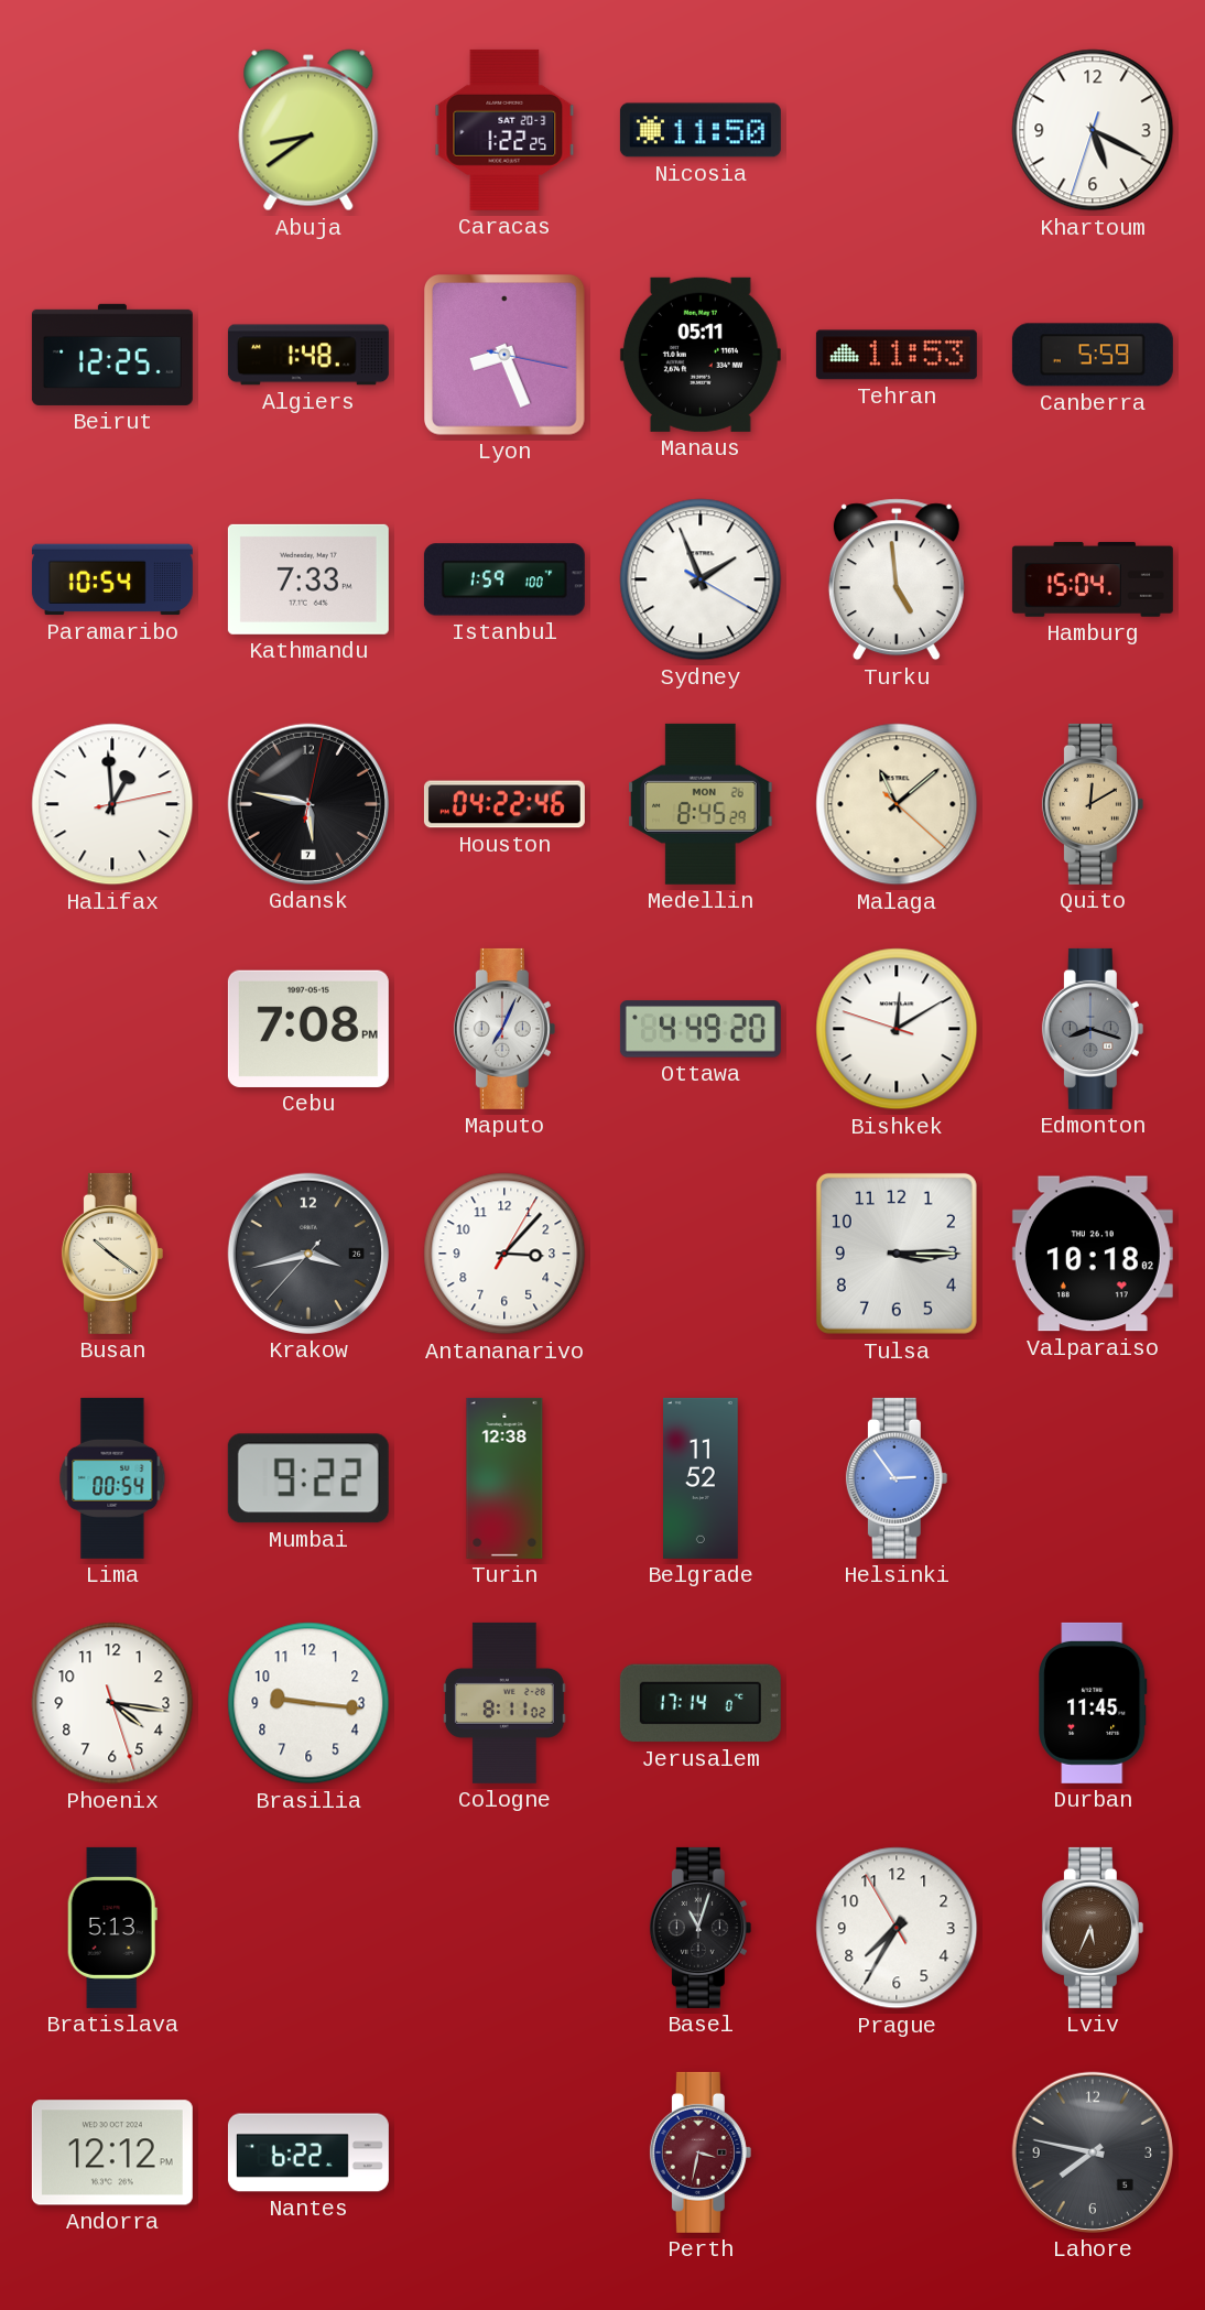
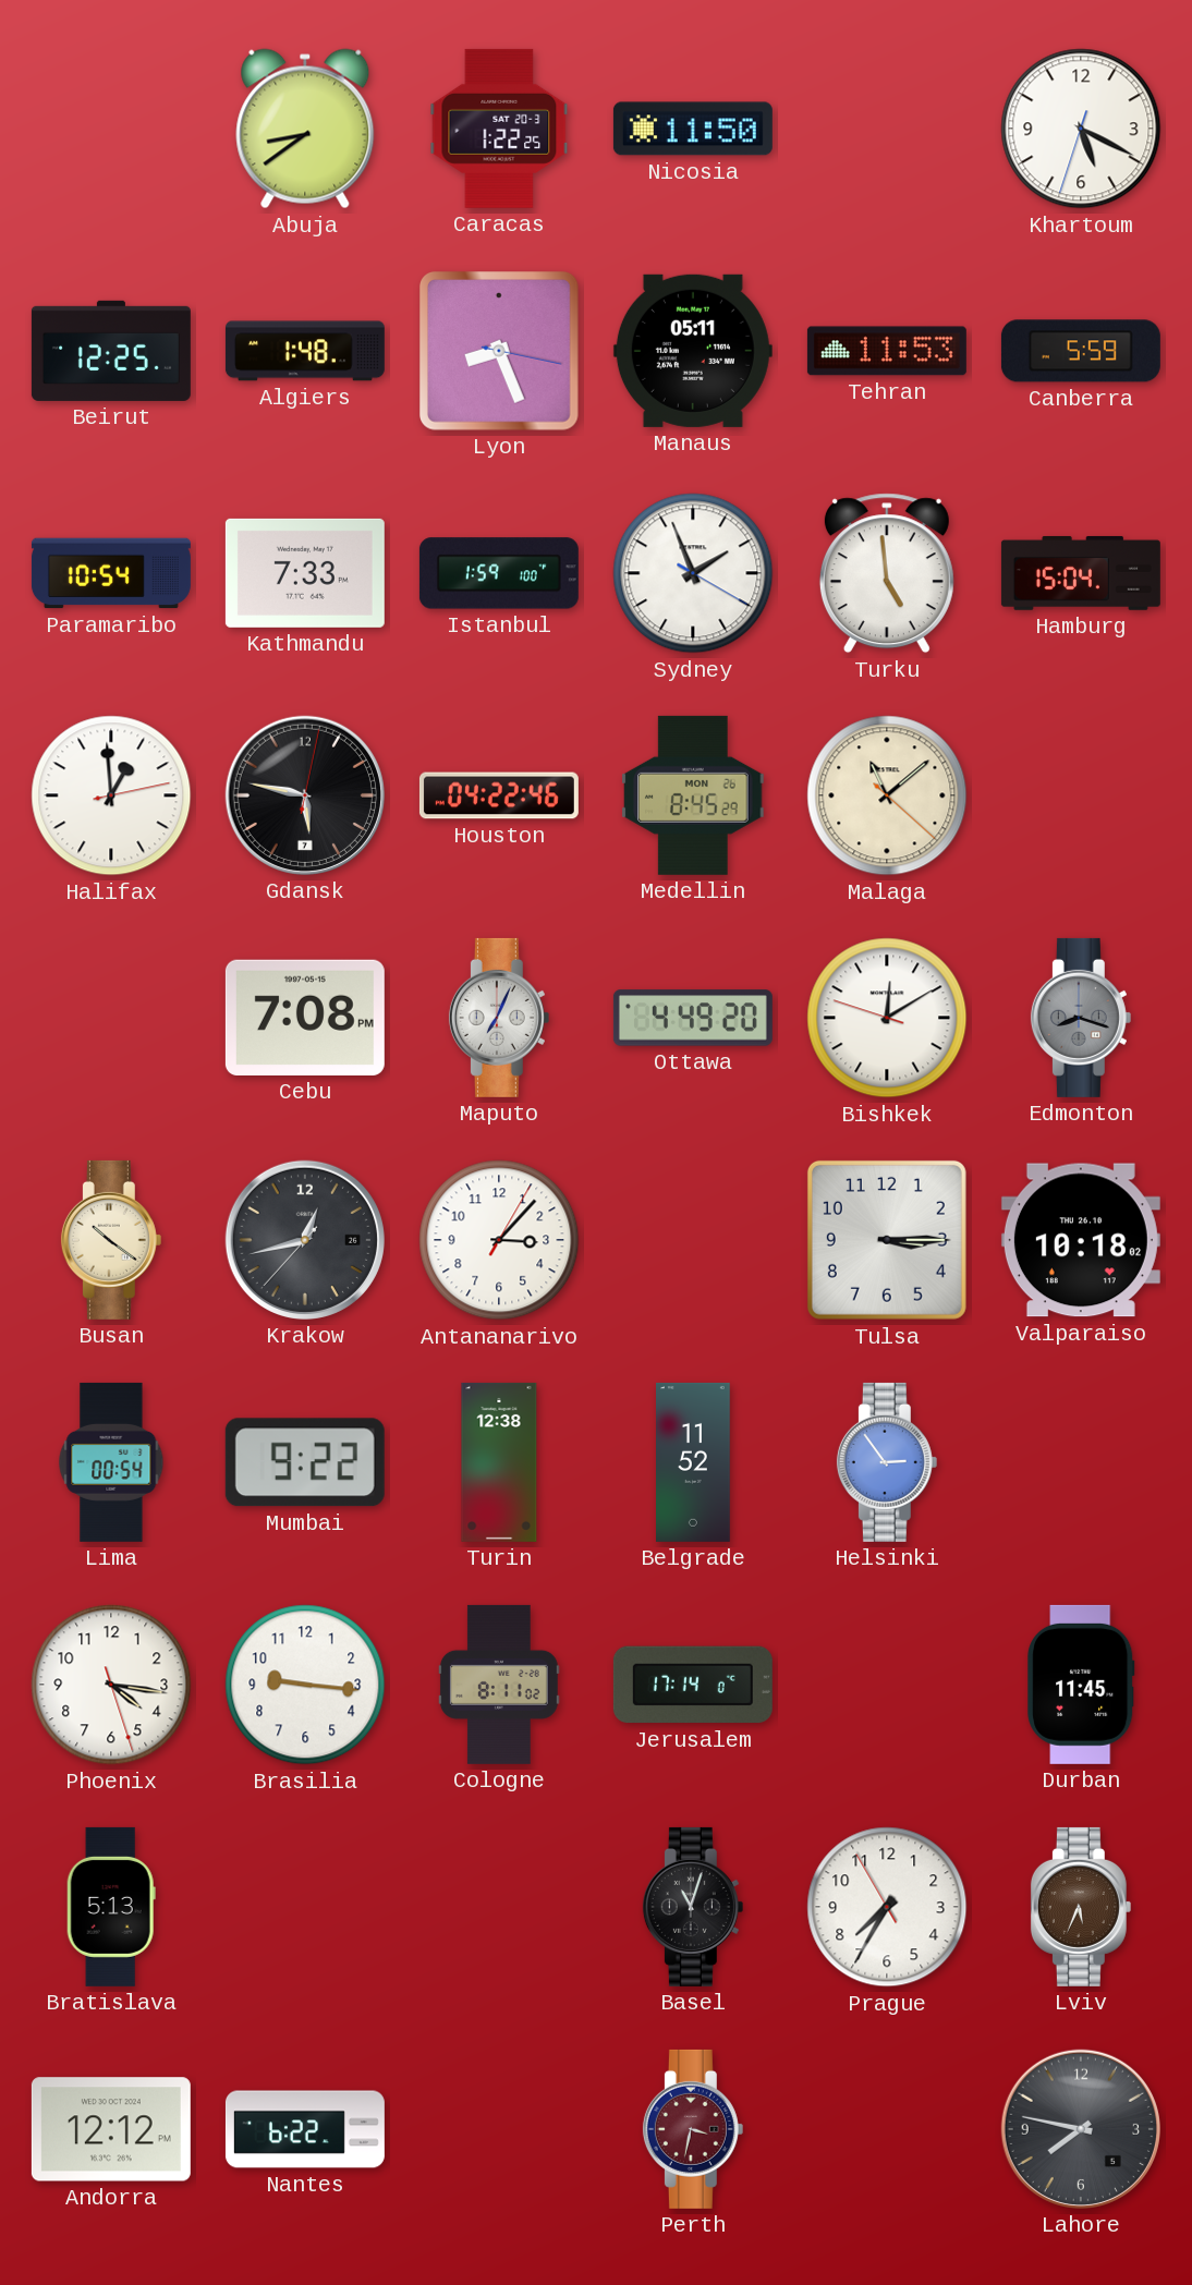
Quito: 12:10 -> none (1093, 804)
Krakow: 3:42 -> 12:42 (305, 1240)
